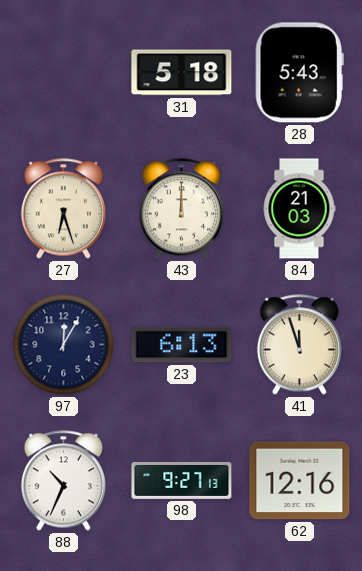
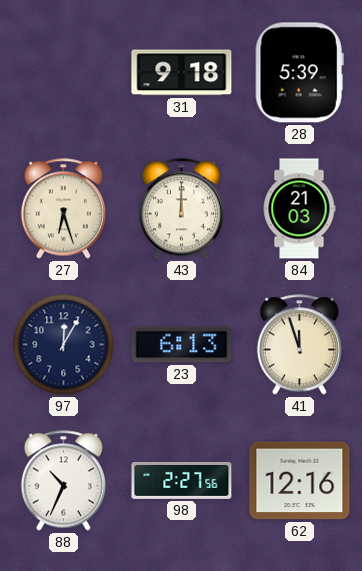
31: 5:18 -> 9:18 (182, 73)
28: 5:43 -> 5:39 (299, 73)
98: 9:27 -> 2:27 (182, 480)
